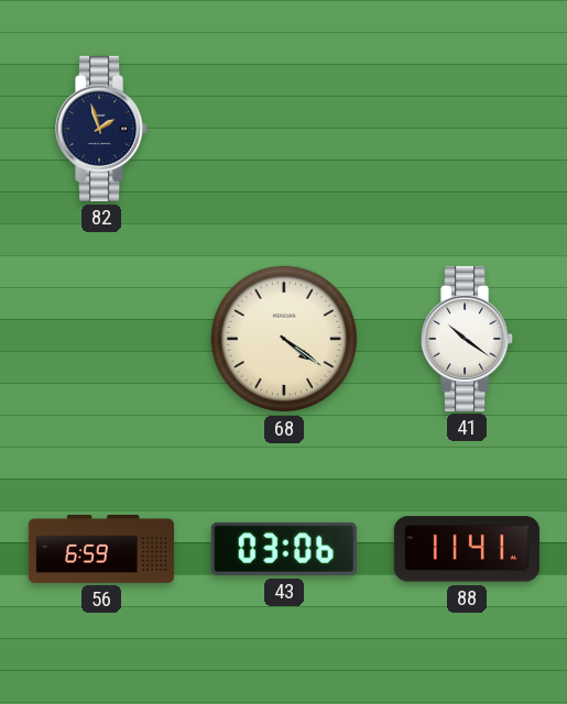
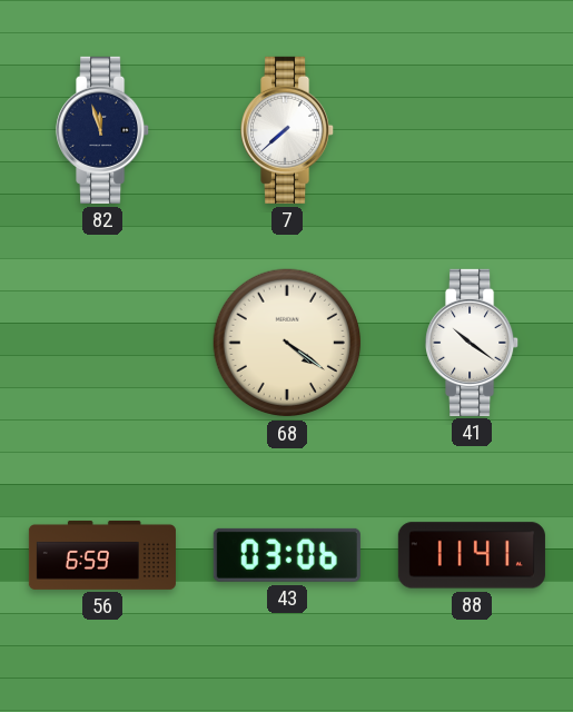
82: 1:57 -> 11:57 (103, 130)
7: none -> 7:38 (288, 130)
